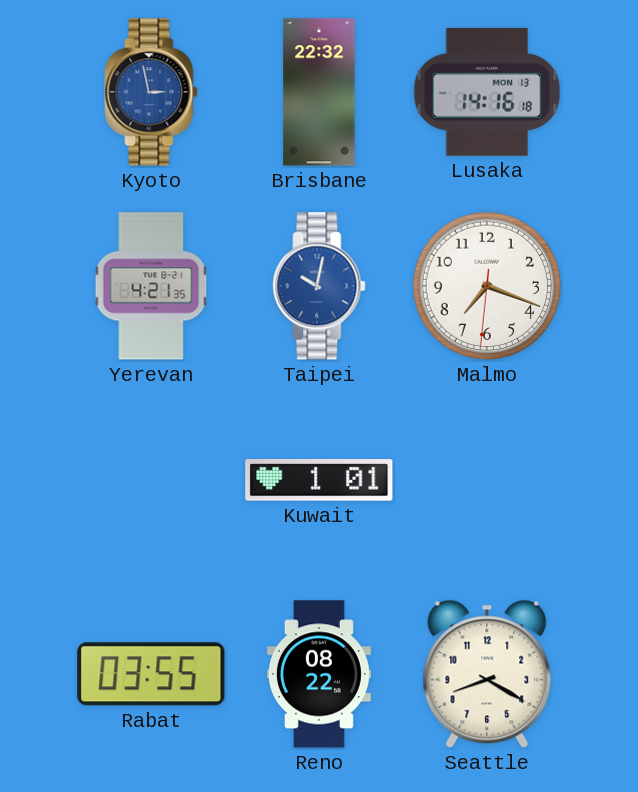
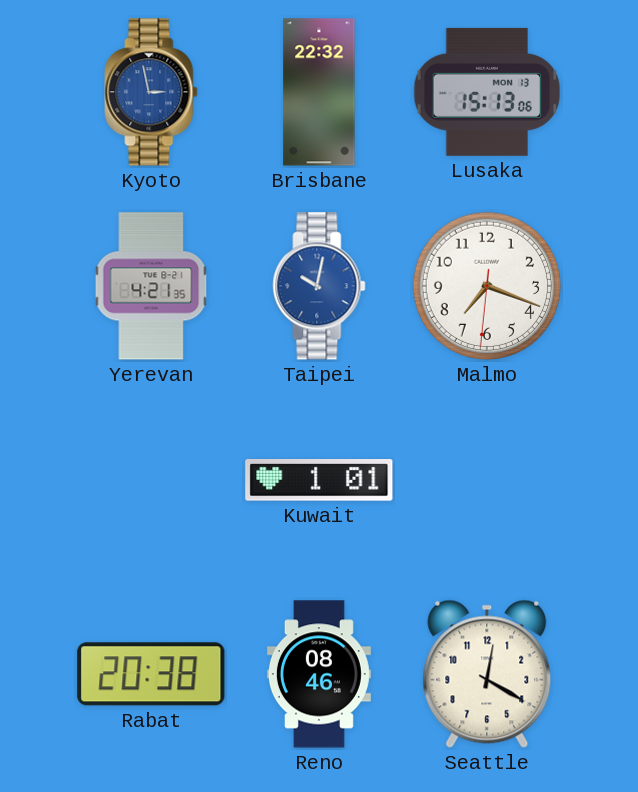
Lusaka: 14:16 -> 15:13 (487, 92)
Rabat: 03:55 -> 20:38 (151, 674)
Reno: 08:22 -> 08:46 (319, 674)
Seattle: 8:20 -> 12:20 (487, 674)
